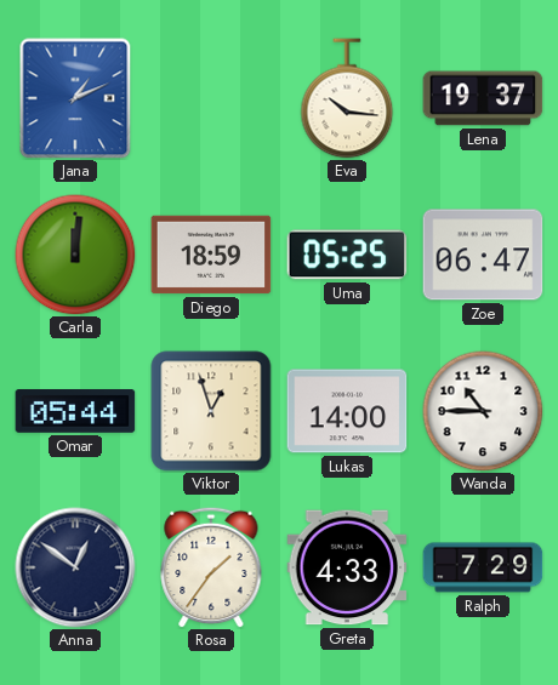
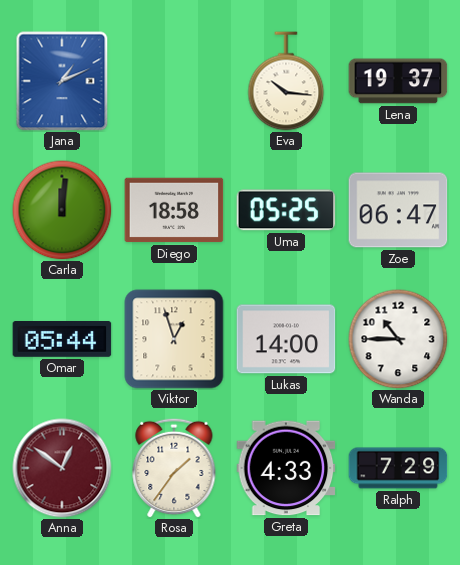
Diego: 18:59 -> 18:58 (174, 210)
Anna dial: navy -> burgundy (62, 468)
